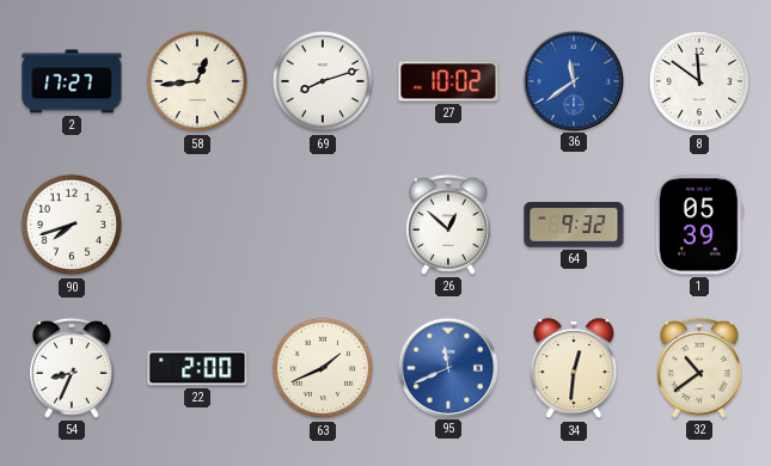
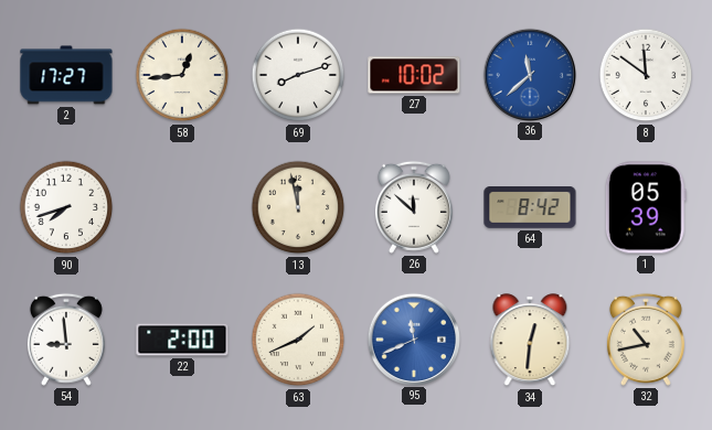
36: 11:39 -> 11:38 (529, 74)
13: none -> 11:58 (298, 207)
26: 12:52 -> 11:52 (414, 207)
64: 9:32 -> 8:42 (530, 207)
54: 8:34 -> 8:59 (66, 340)
32: 10:39 -> 10:43 (646, 340)
